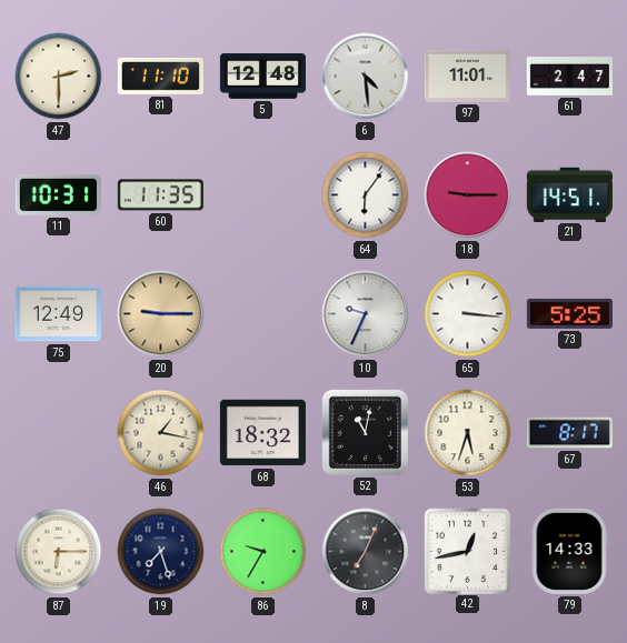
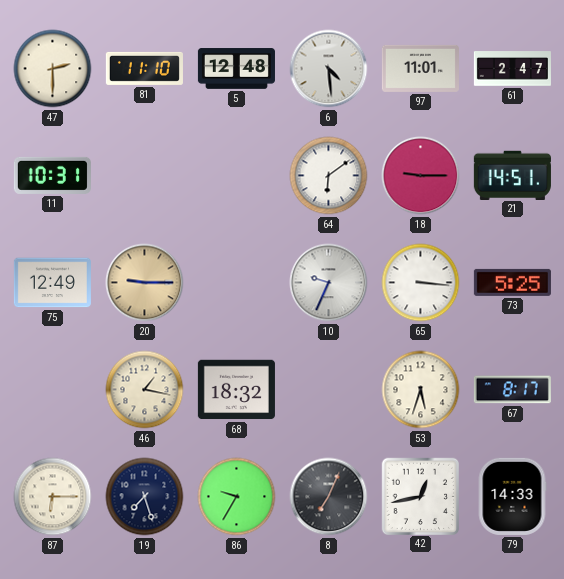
60: 11:35 -> none (160, 195)
64: 6:06 -> 6:09 (329, 176)
52: 11:02 -> none (365, 432)
